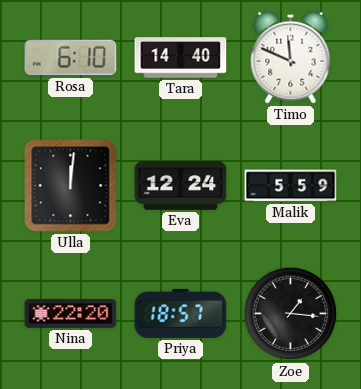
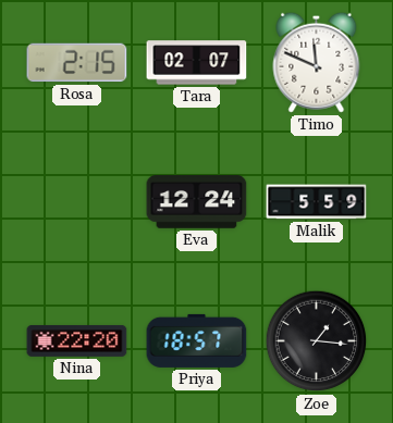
Rosa: 6:10 -> 2:15 (77, 63)
Tara: 14:40 -> 02:07 (197, 63)
Ulla: 12:01 -> none (71, 186)
